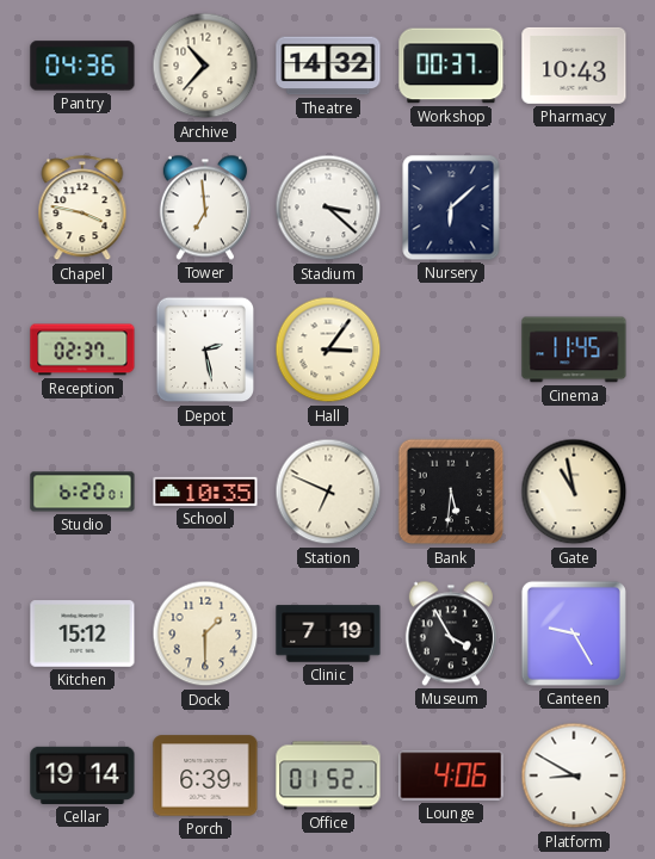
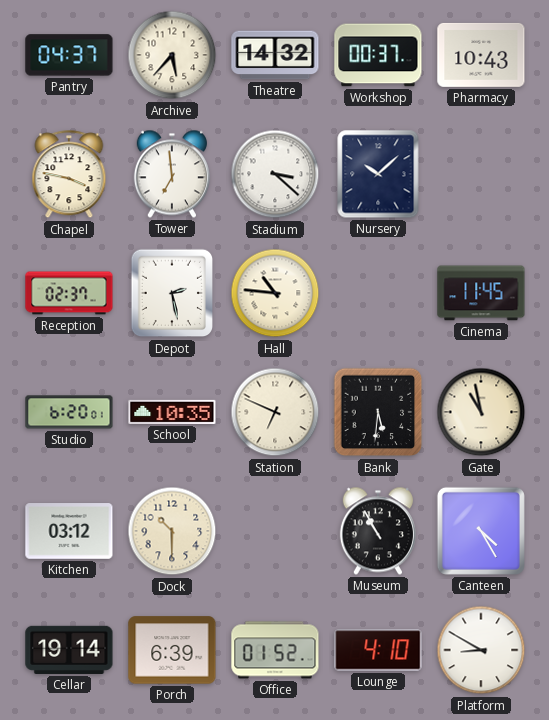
Pantry: 04:36 -> 04:37 (69, 55)
Archive: 10:37 -> 5:37 (172, 55)
Nursery: 6:08 -> 10:08 (378, 174)
Hall: 3:06 -> 10:46 (275, 293)
Kitchen: 15:12 -> 03:12 (69, 531)
Dock: 1:30 -> 10:30 (172, 531)
Clinic: 7:19 -> none (328, 634)
Museum: 3:55 -> 10:55 (378, 531)
Canteen: 9:25 -> 4:25 (481, 531)
Lounge: 4:06 -> 4:10 (378, 650)
